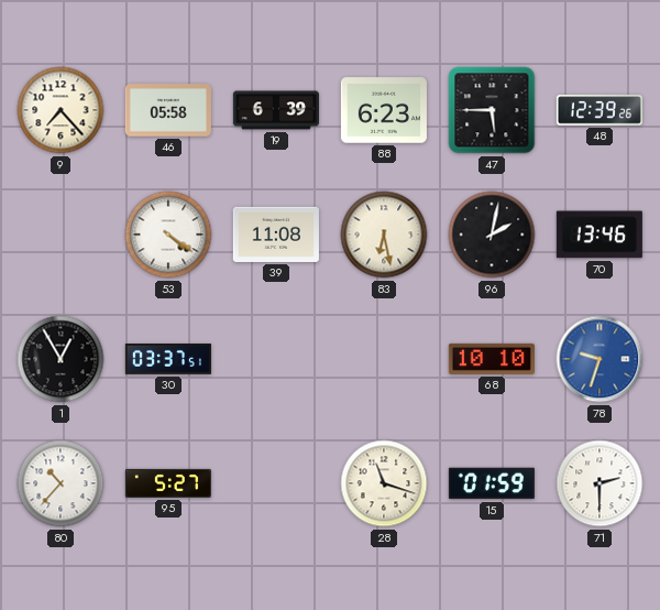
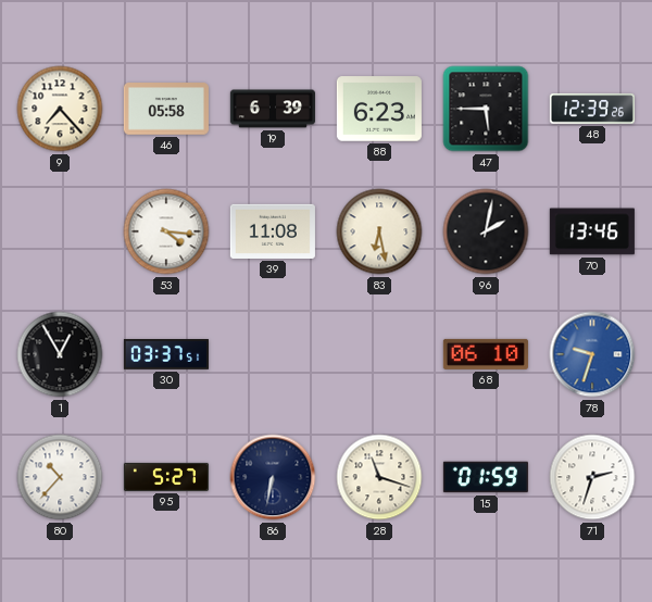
53: 4:21 -> 4:16 (166, 231)
68: 10:10 -> 06:10 (486, 354)
86: none -> 6:32 (273, 477)
71: 2:30 -> 2:33 (592, 477)
